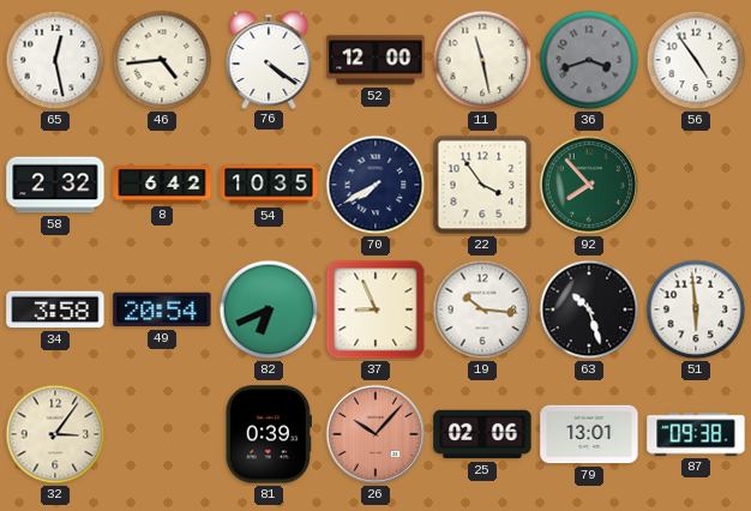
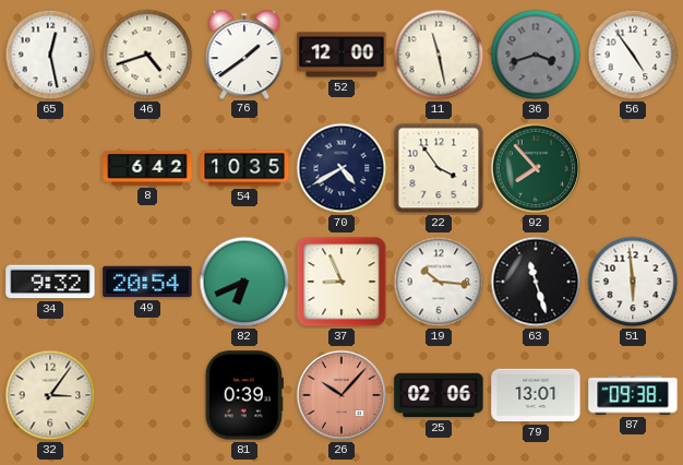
46: 4:44 -> 4:42 (147, 55)
76: 4:21 -> 1:39 (244, 53)
58: 2:32 -> none (55, 185)
70: 7:40 -> 4:40 (341, 168)
34: 3:58 -> 9:32 (50, 282)
63: 10:27 -> 11:27 (536, 282)
